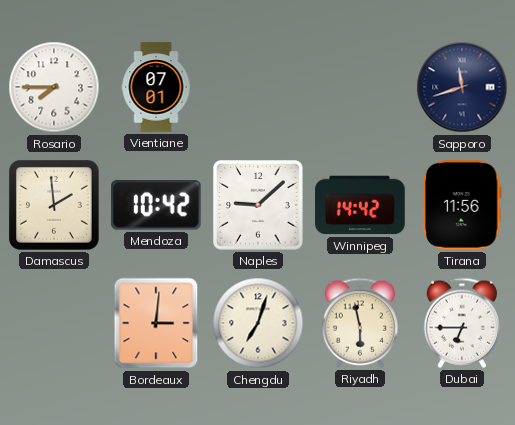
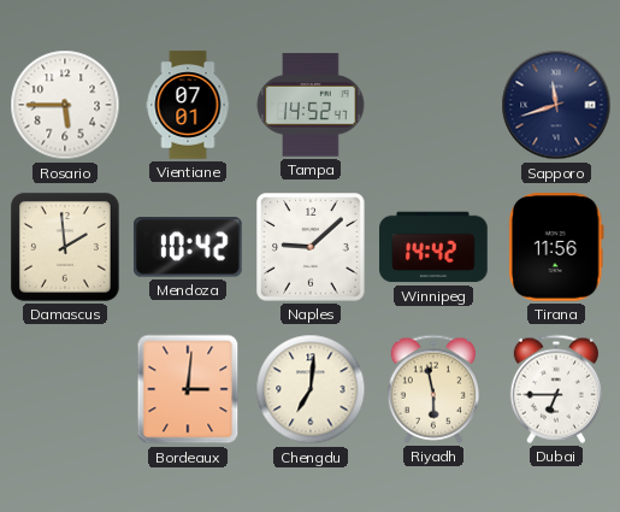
Rosario: 7:45 -> 5:45 (65, 105)
Tampa: none -> 14:52 (311, 105)
Chengdu: 7:03 -> 7:01 (311, 389)
